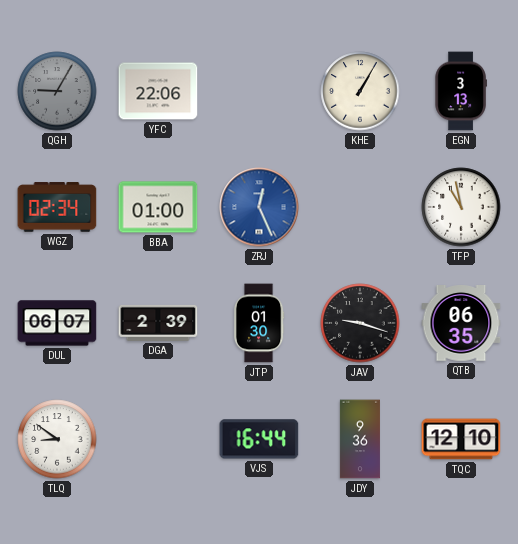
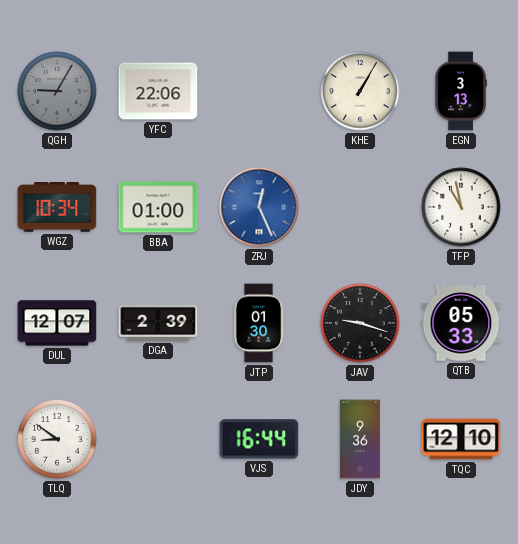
WGZ: 02:34 -> 10:34 (57, 207)
DUL: 06:07 -> 12:07 (57, 323)
QTB: 06:35 -> 05:33 (461, 324)
